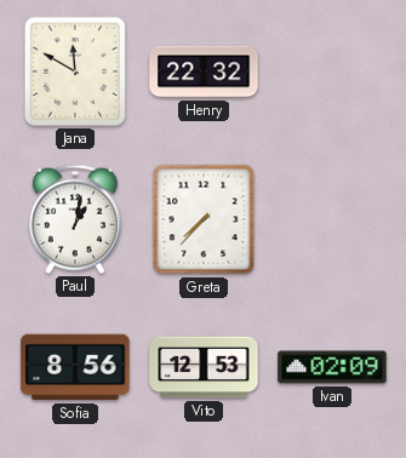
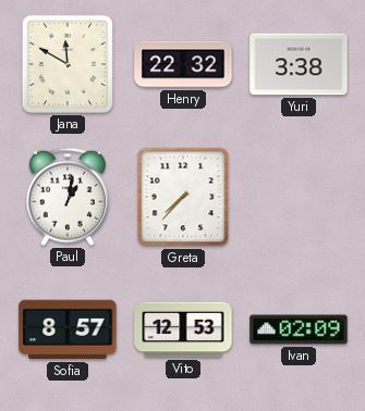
Yuri: none -> 3:38 (299, 64)
Sofia: 8:56 -> 8:57 (68, 329)
